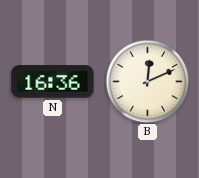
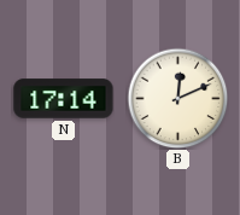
N: 16:36 -> 17:14 (64, 99)
